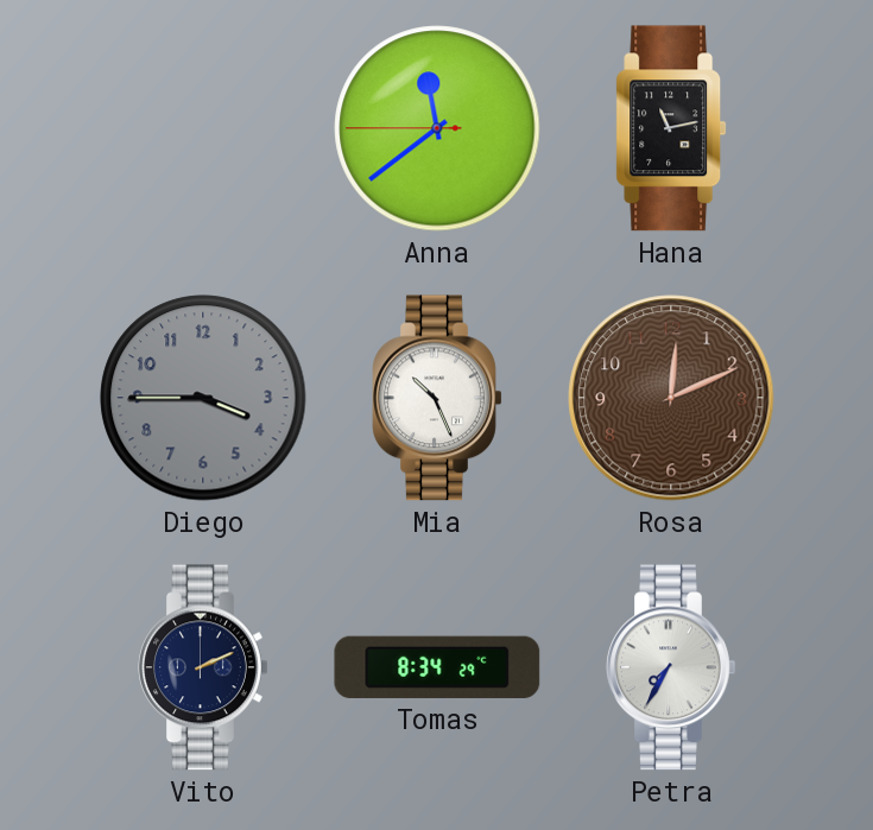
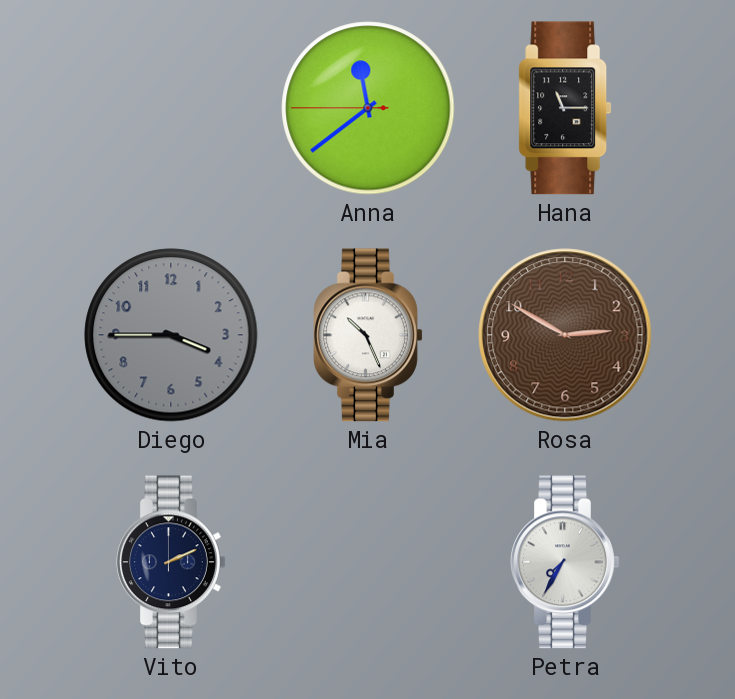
Hana: 11:13 -> 11:15 (565, 108)
Rosa: 12:11 -> 2:50 (565, 335)
Tomas: 8:34 -> none (437, 667)
